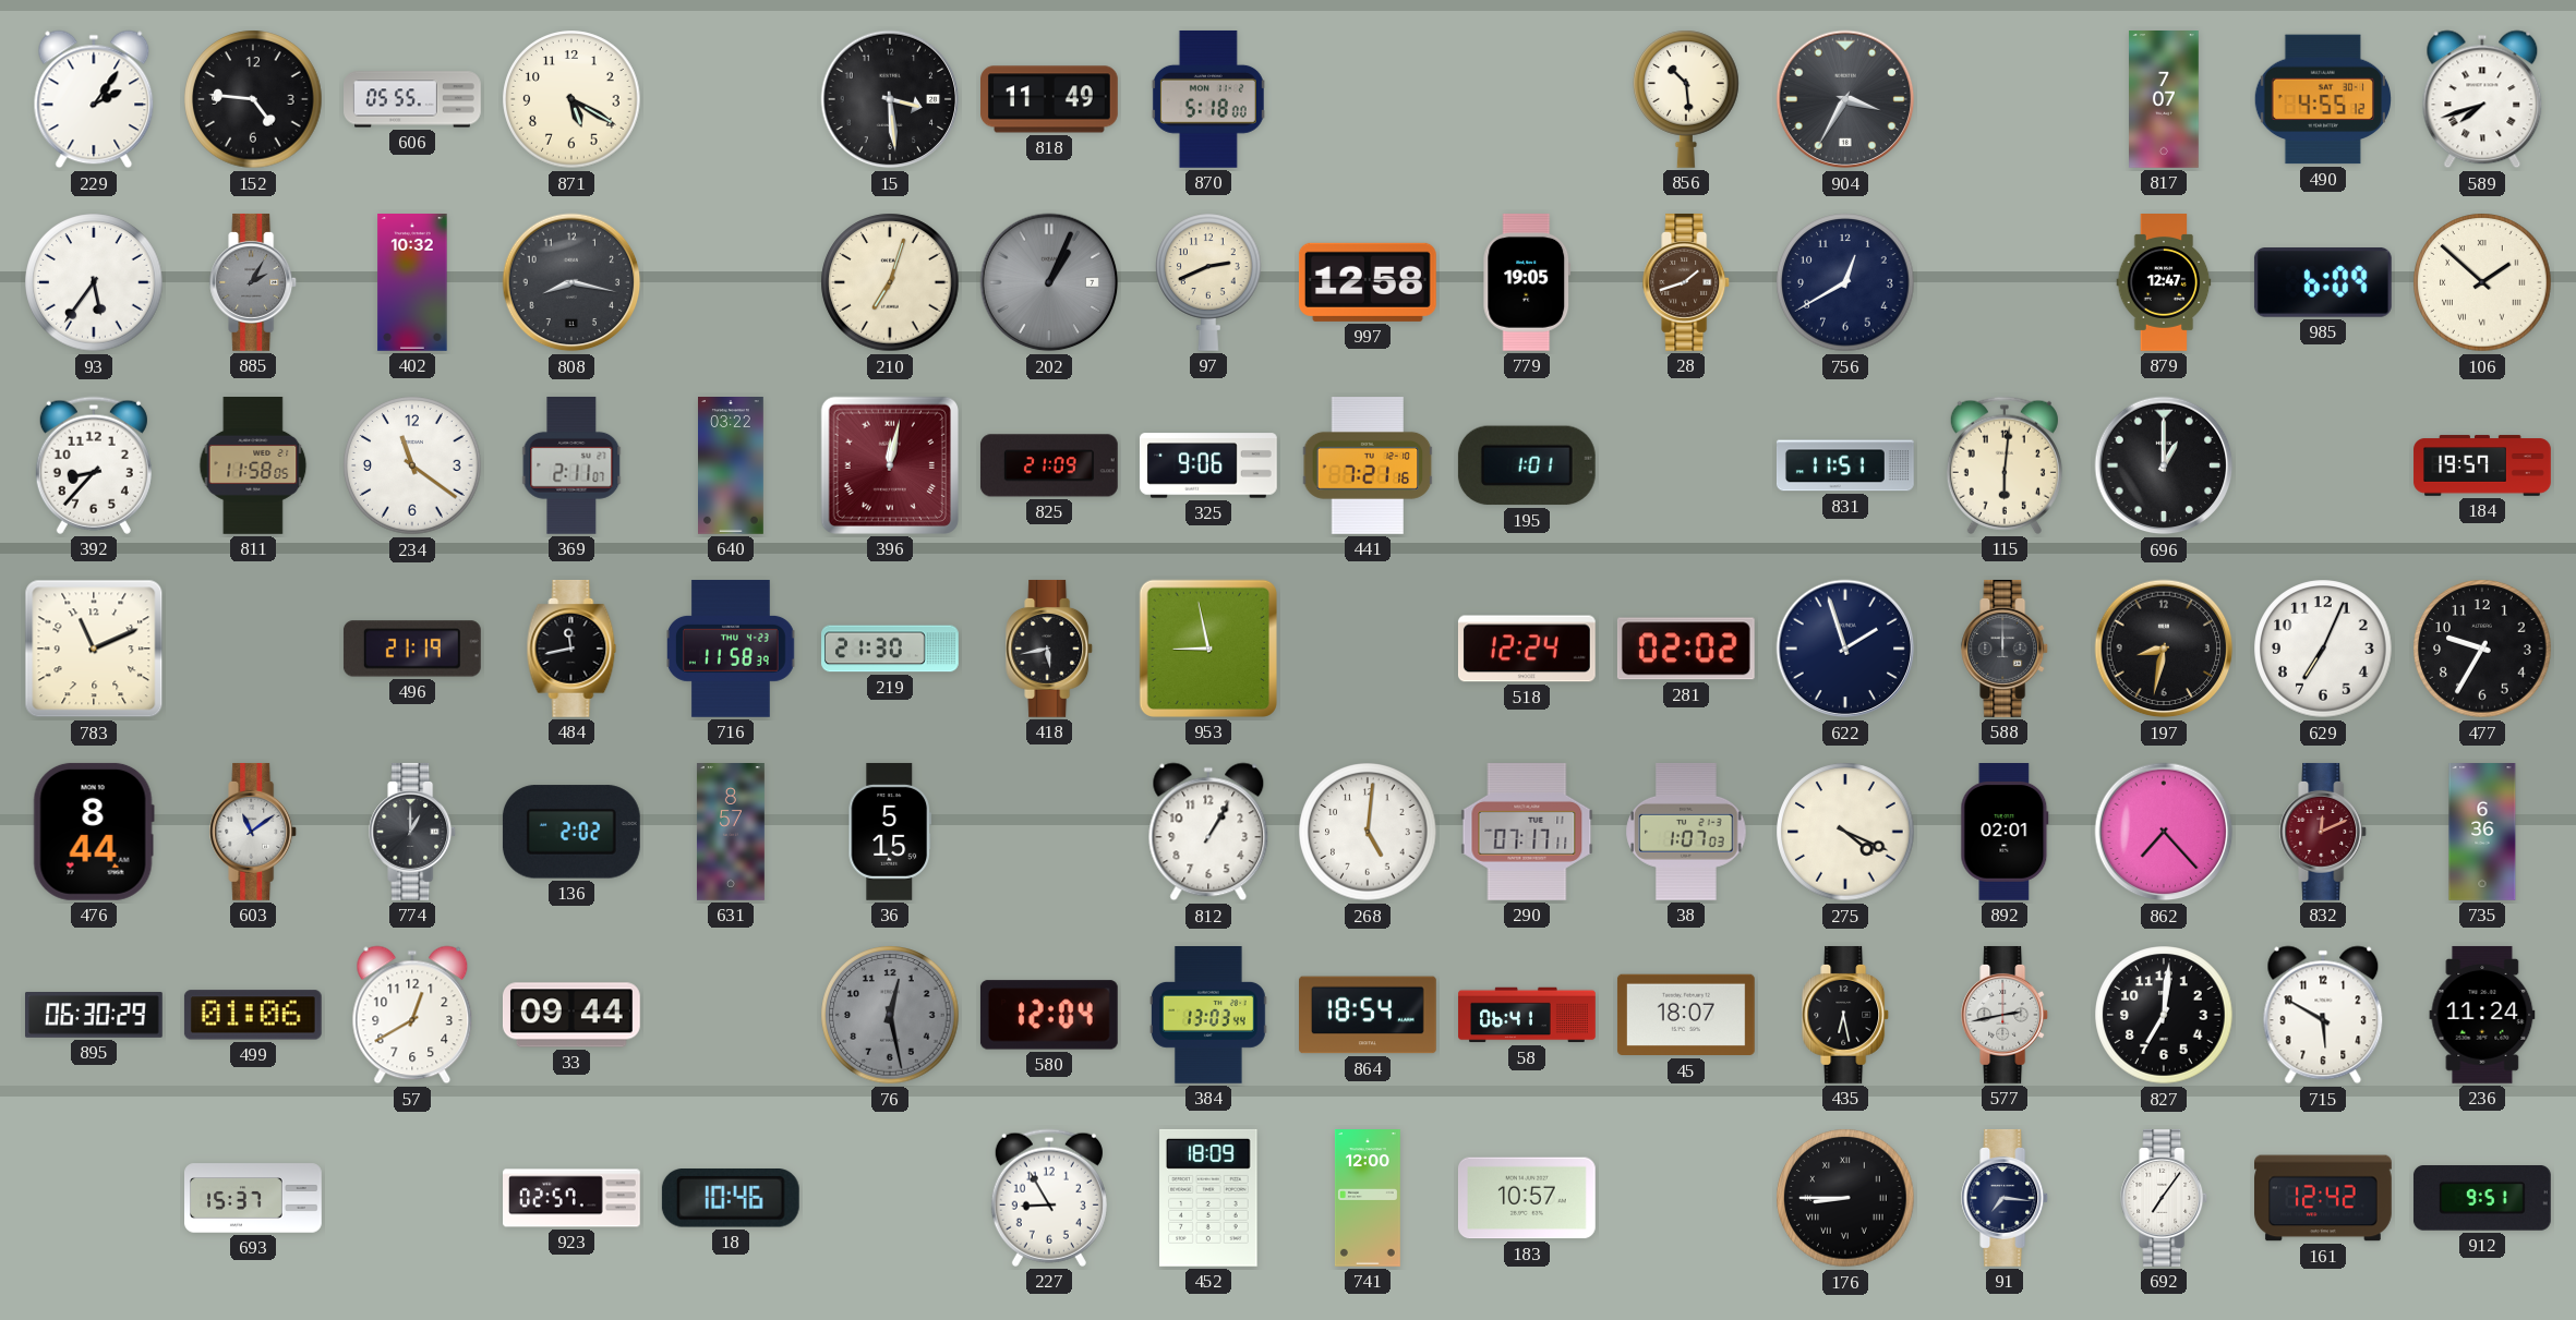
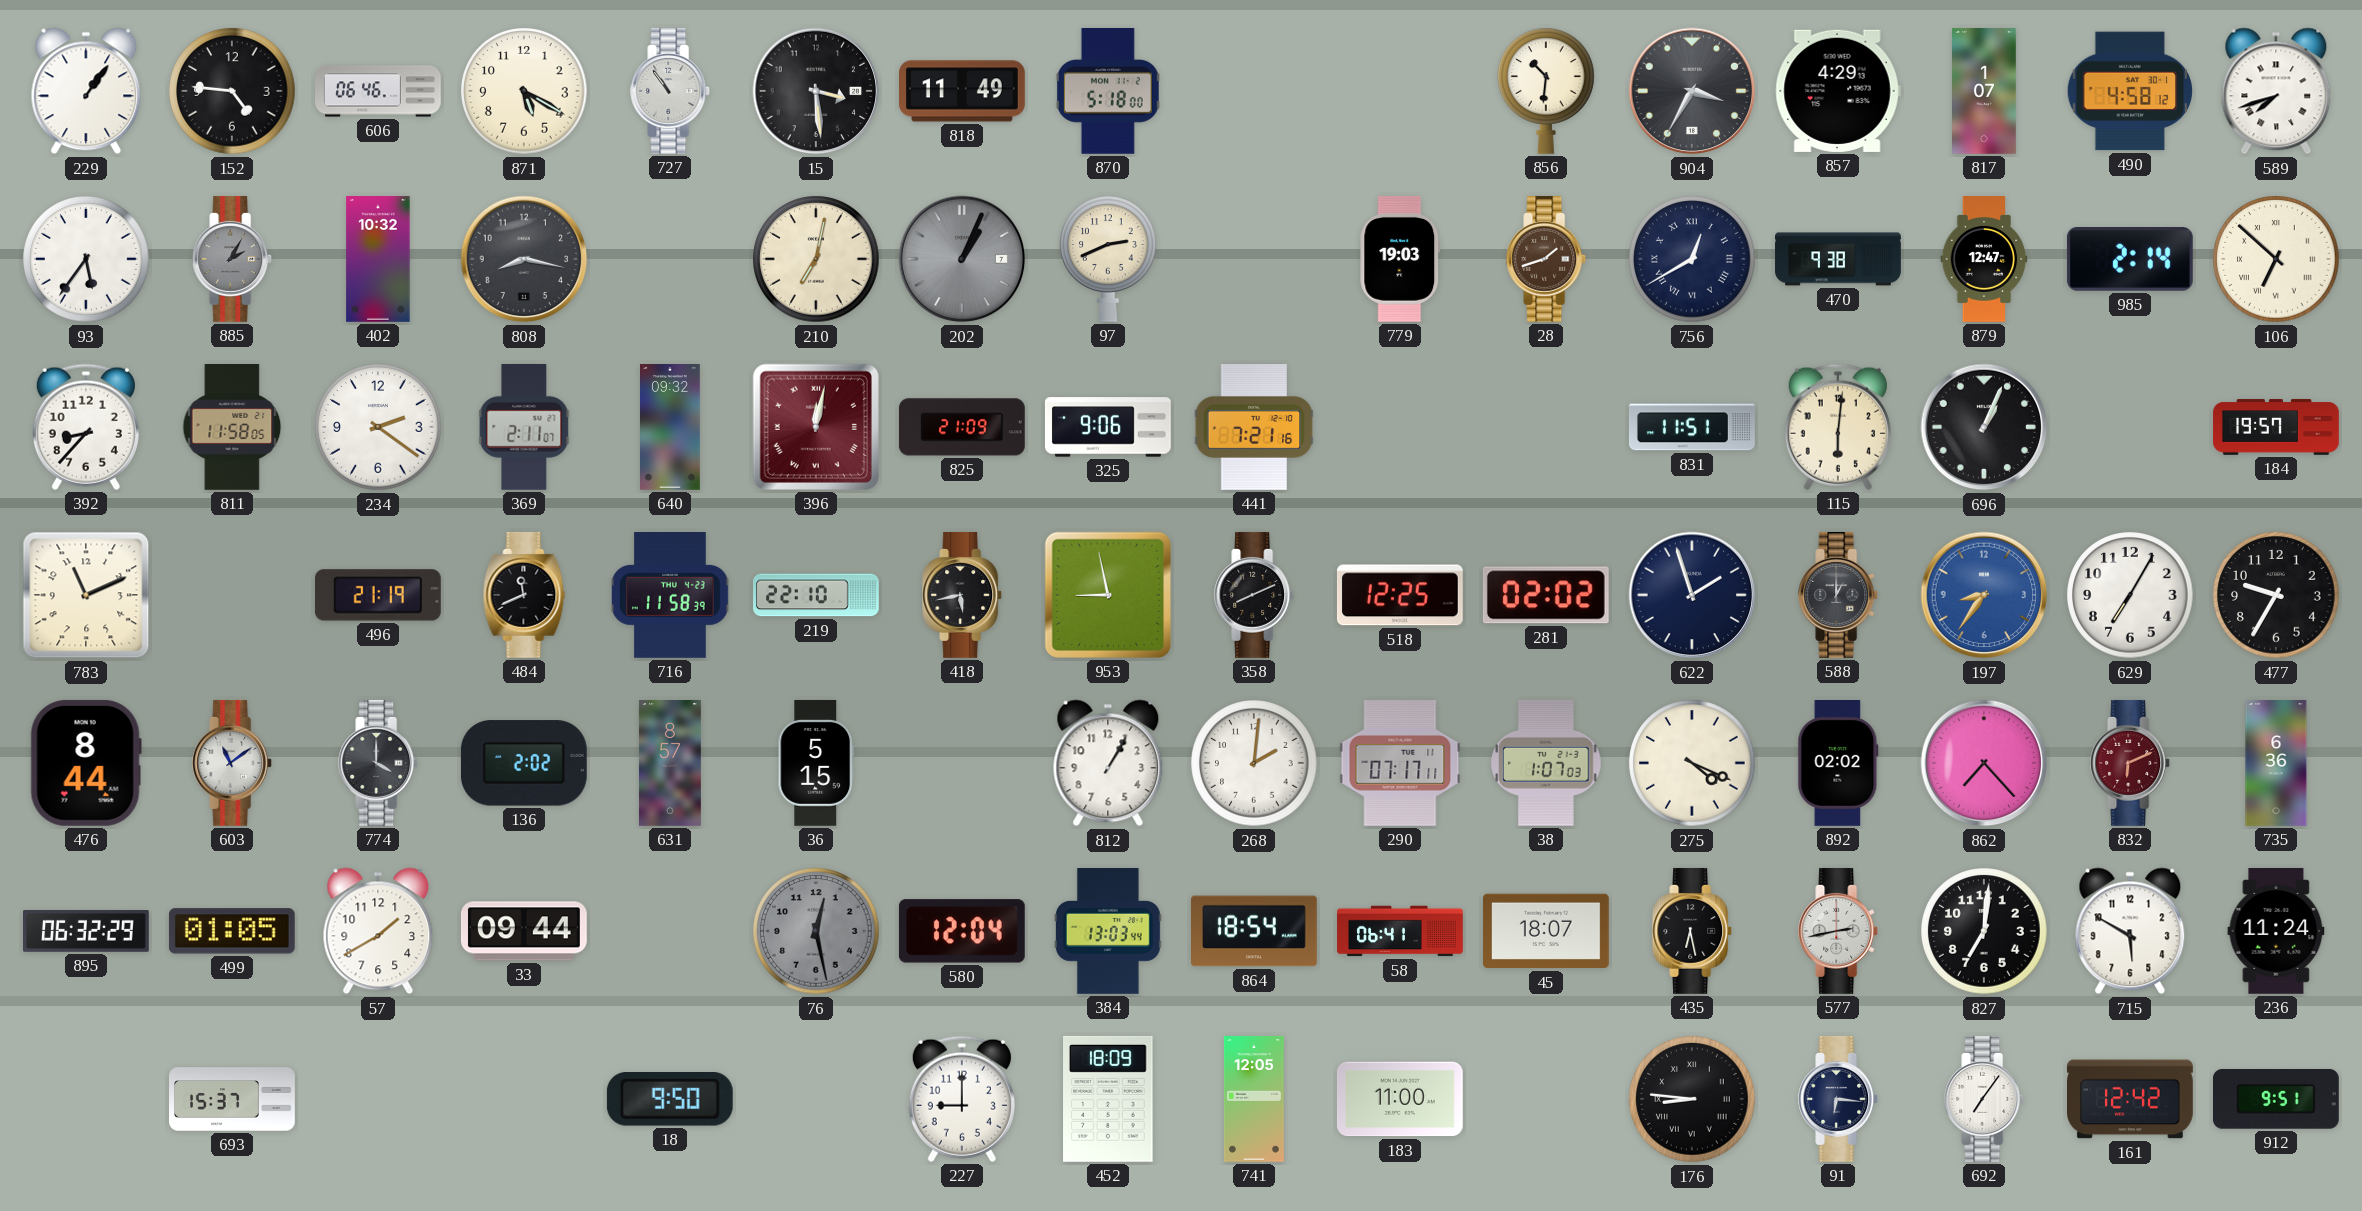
229: 2:06 -> 1:06 (86, 91)
606: 05:55 -> 06:46 (379, 91)
727: none -> 10:54 (671, 91)
856: 10:29 -> 10:31 (1547, 91)
857: none -> 4:29 (1838, 91)
817: 7:07 -> 1:07 (1984, 92)
490: 4:55 -> 4:58 (2129, 91)
210: 7:03 -> 7:02 (816, 259)
997: 12:58 -> none (1368, 282)
779: 19:05 -> 19:03 (1400, 259)
756 numerals: Arabic -> Roman (1692, 259)
470: none -> 9:38 (1838, 259)
985: 6:09 -> 2:14 (2130, 260)
106: 1:52 -> 6:52 (2276, 259)
234: 11:21 -> 2:21 (378, 427)
640: 03:22 -> 09:32 (671, 428)
195: 1:01 -> none (1527, 465)
696: 1:00 -> 1:04 (1984, 427)
484: 11:43 -> 11:41 (524, 595)
219: 21:30 -> 22:10 (817, 595)
358: none -> 8:11 (1255, 595)
518: 12:24 -> 12:25 (1400, 595)
588: 12:00 -> 1:00 (1839, 595)
197: 8:32 -> 8:36 (1984, 595)
197 dial: black -> blue (1984, 595)
629: 7:04 -> 7:05 (2130, 595)
774: 1:00 -> 4:00 (379, 763)
268: 5:01 -> 2:01 (1254, 763)
892: 02:01 -> 02:02 (1838, 764)
832: 12:11 -> 6:11 (2131, 763)
895: 06:30 -> 06:32 (87, 932)
499: 01:06 -> 01:05 (232, 931)
57: 12:40 -> 1:40 (378, 931)
923: 02:57 -> none (573, 1198)
18: 10:46 -> 9:50 (670, 1099)
227: 8:55 -> 9:00 (962, 1099)
741: 12:00 -> 12:05 (1254, 1100)
183: 10:57 -> 11:00 (1400, 1099)
176: 8:45 -> 8:46 (1692, 1099)
91: 7:16 -> 6:16 (1839, 1099)
